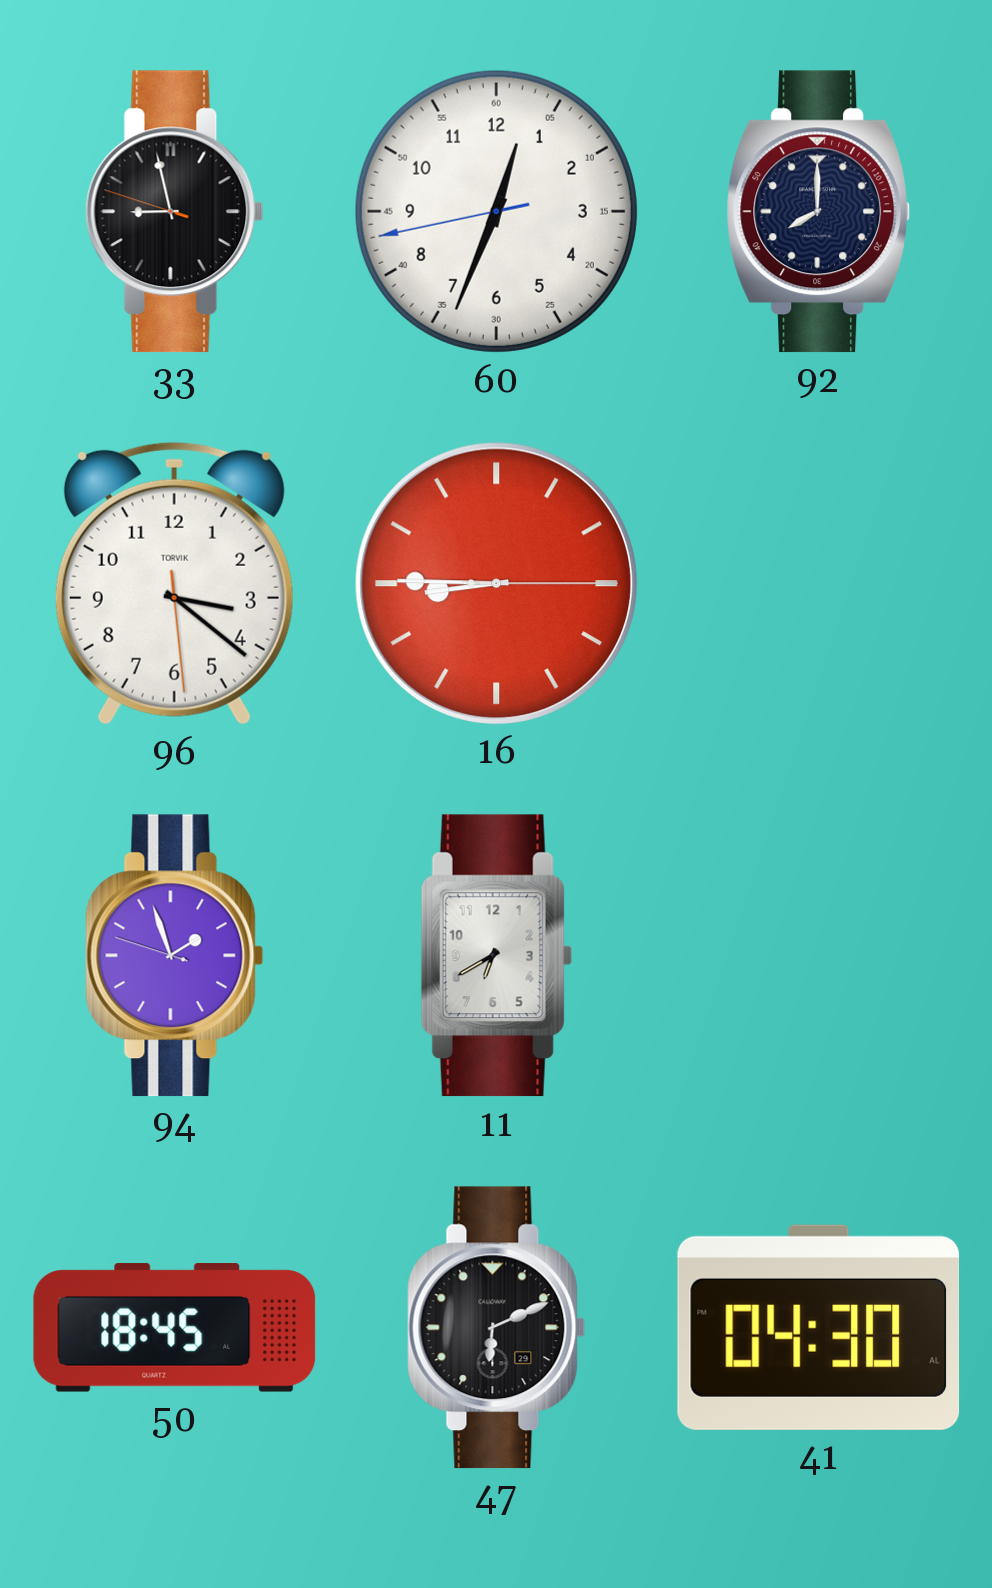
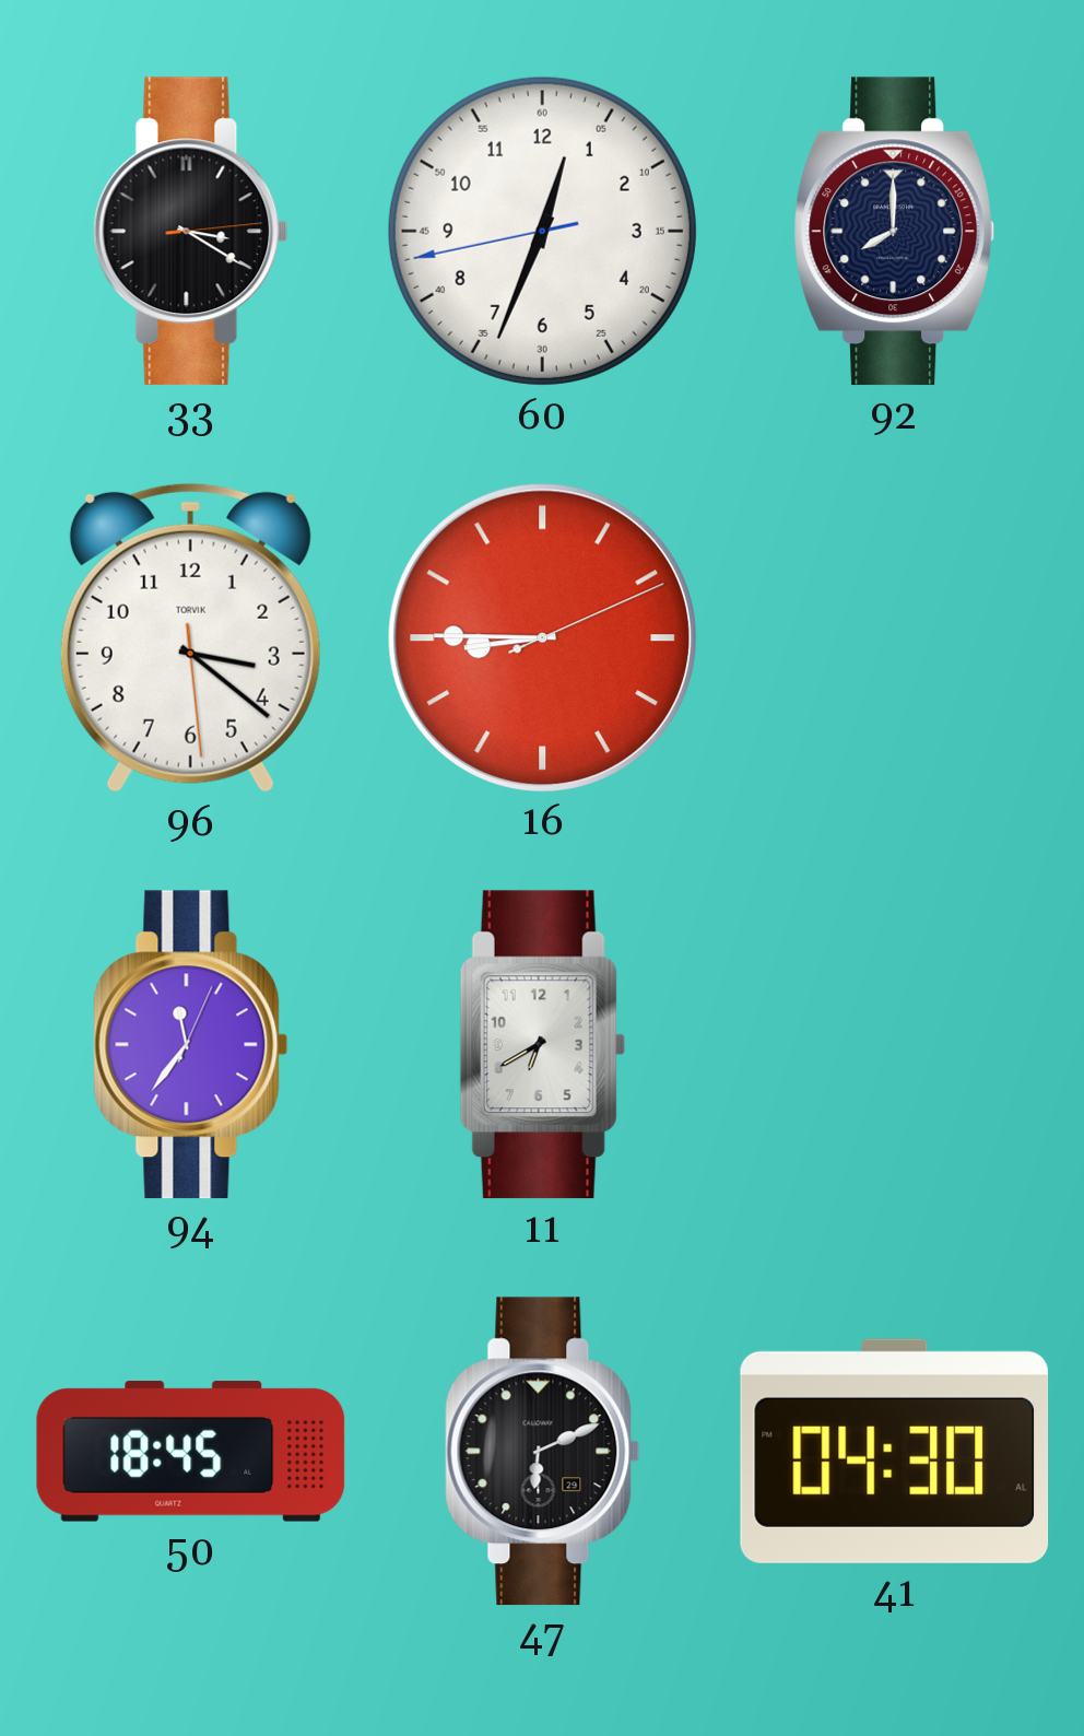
33: 8:57 -> 3:20 (191, 232)
16: 8:45:15 -> 8:45:11 (542, 637)
94: 1:56 -> 11:36 (191, 1045)
